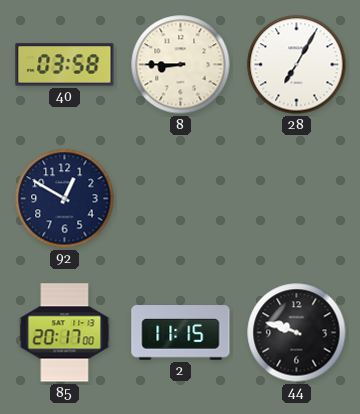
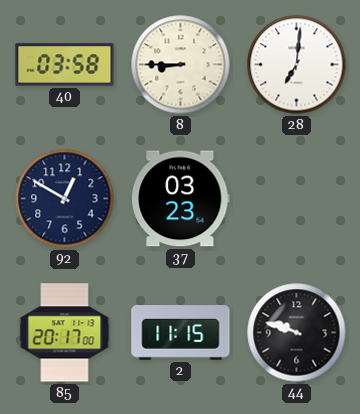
28: 7:05 -> 7:01 (297, 65)
37: none -> 03:23 (181, 199)
